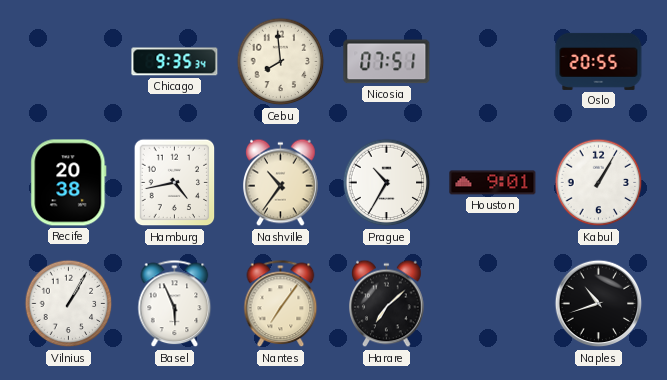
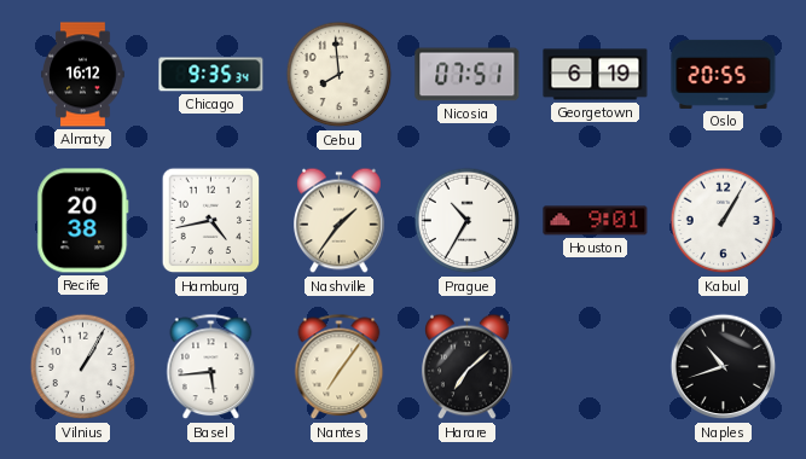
Almaty: none -> 16:12 (83, 75)
Georgetown: none -> 6:19 (596, 75)
Nashville: 10:36 -> 1:36 (340, 221)
Basel: 5:56 -> 5:44 (211, 367)
